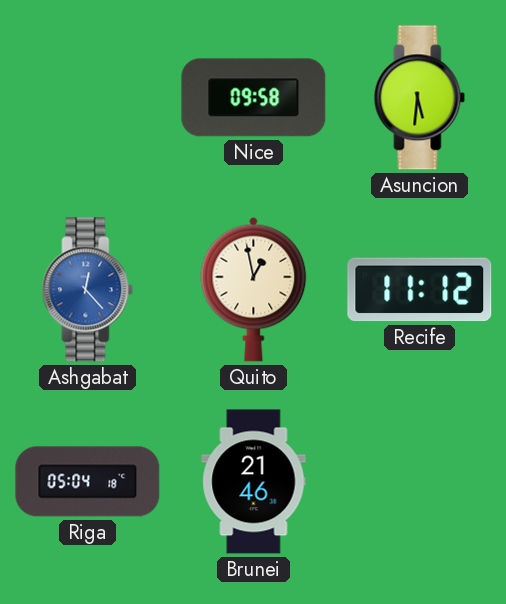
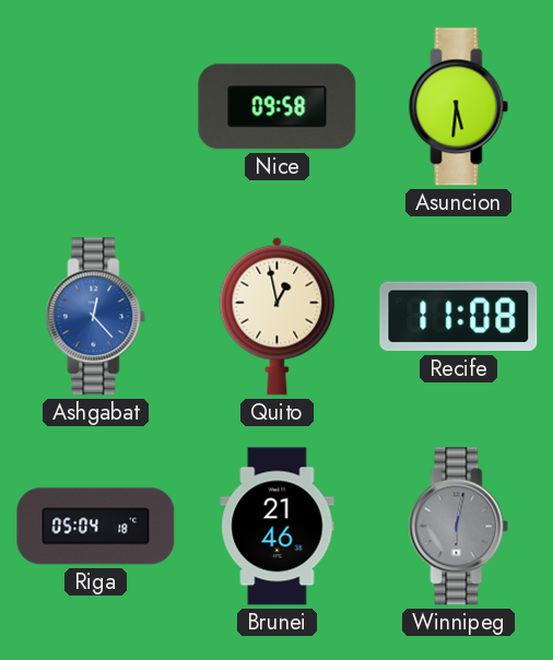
Recife: 11:12 -> 11:08 (459, 317)
Winnipeg: none -> 6:02 (459, 527)
